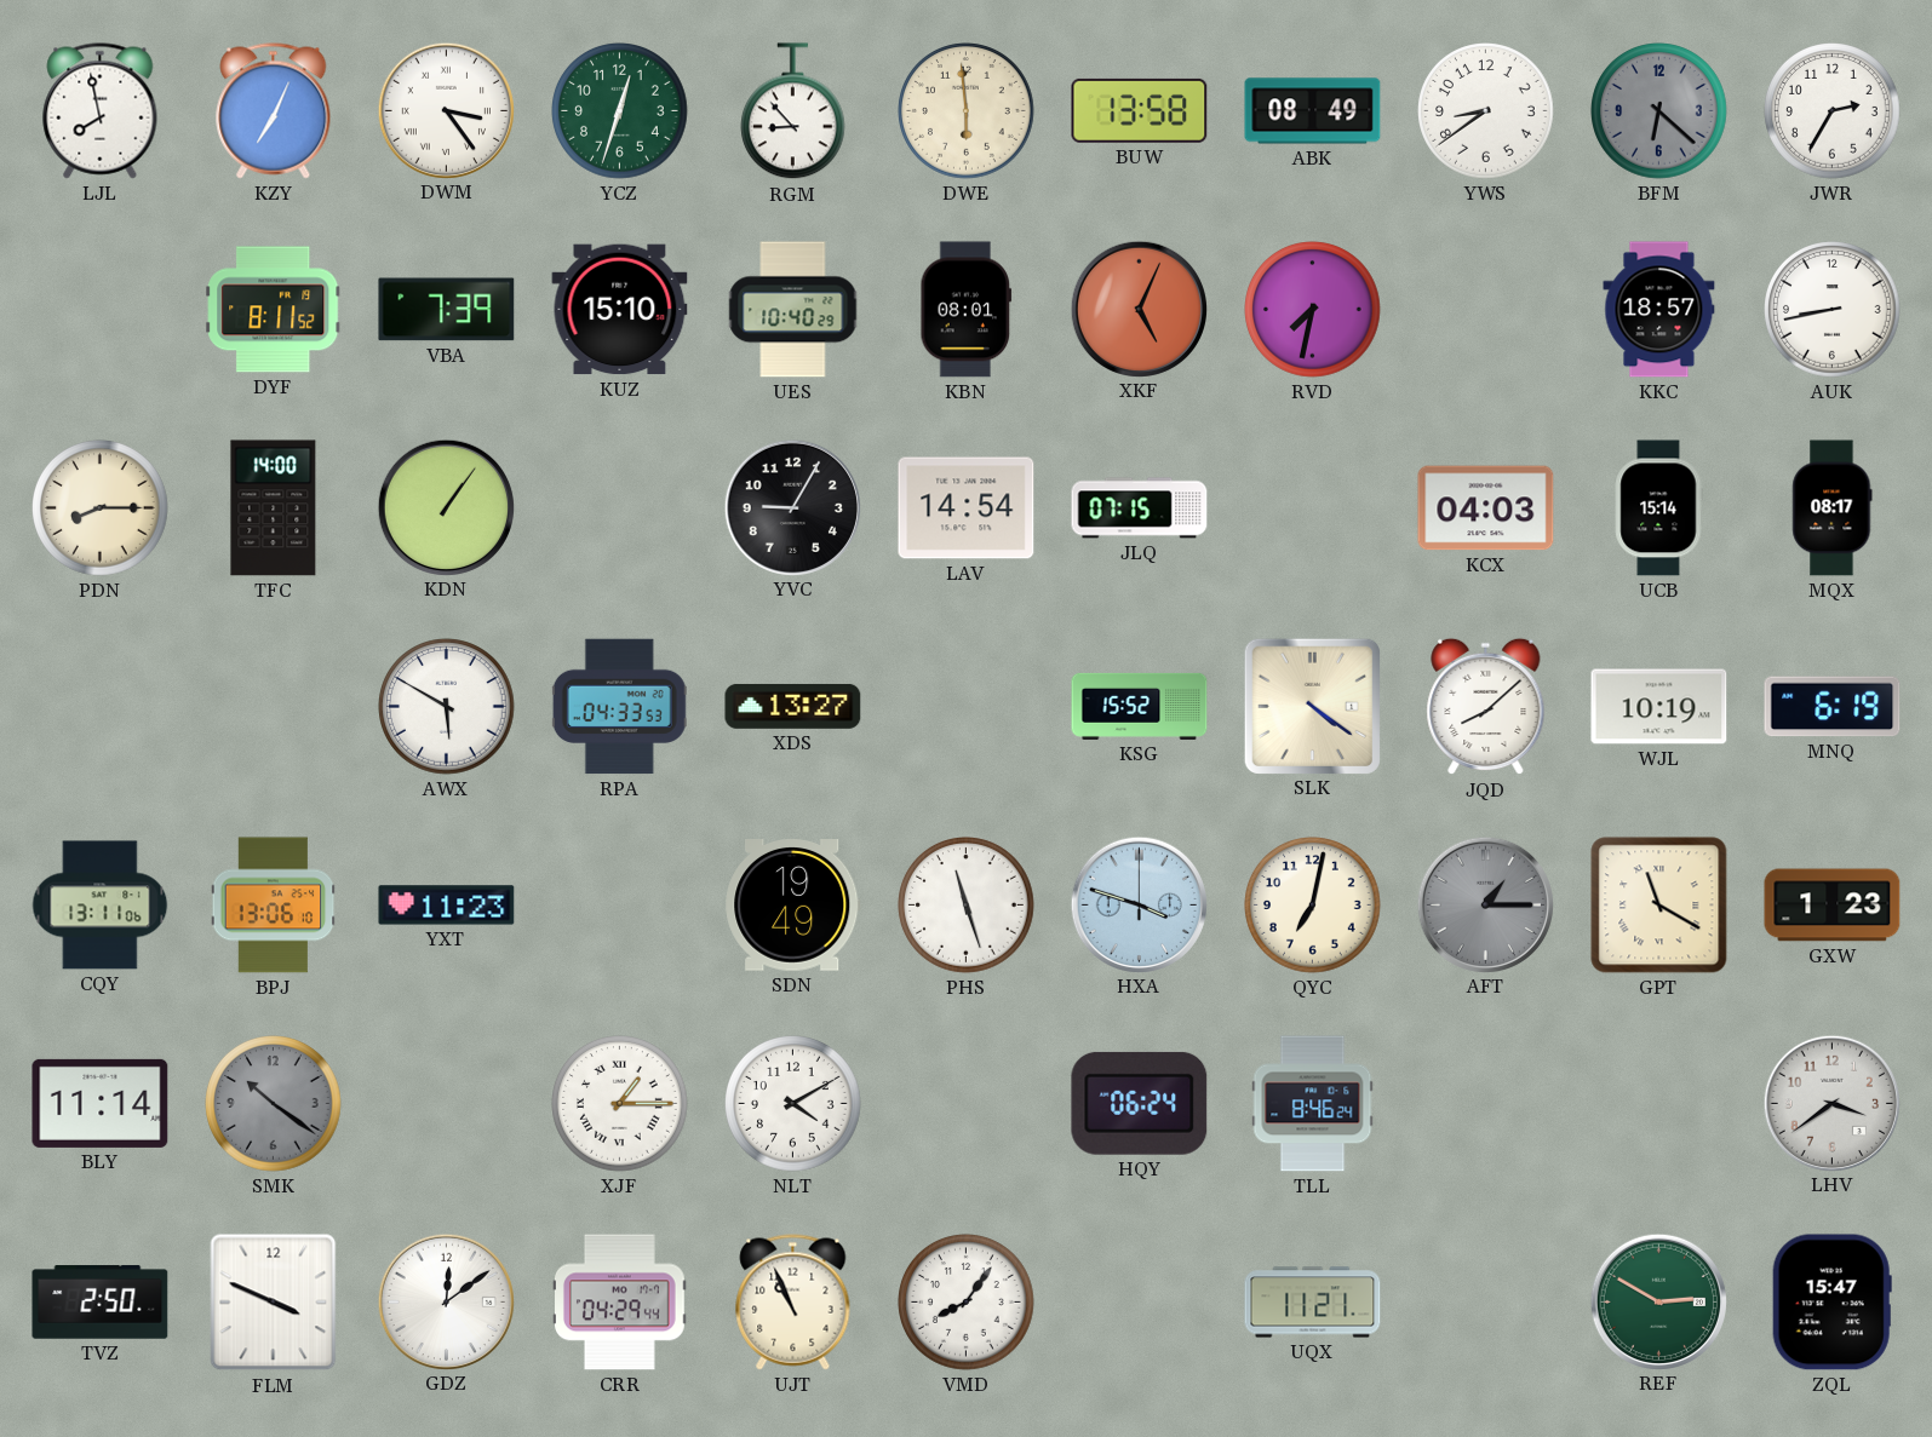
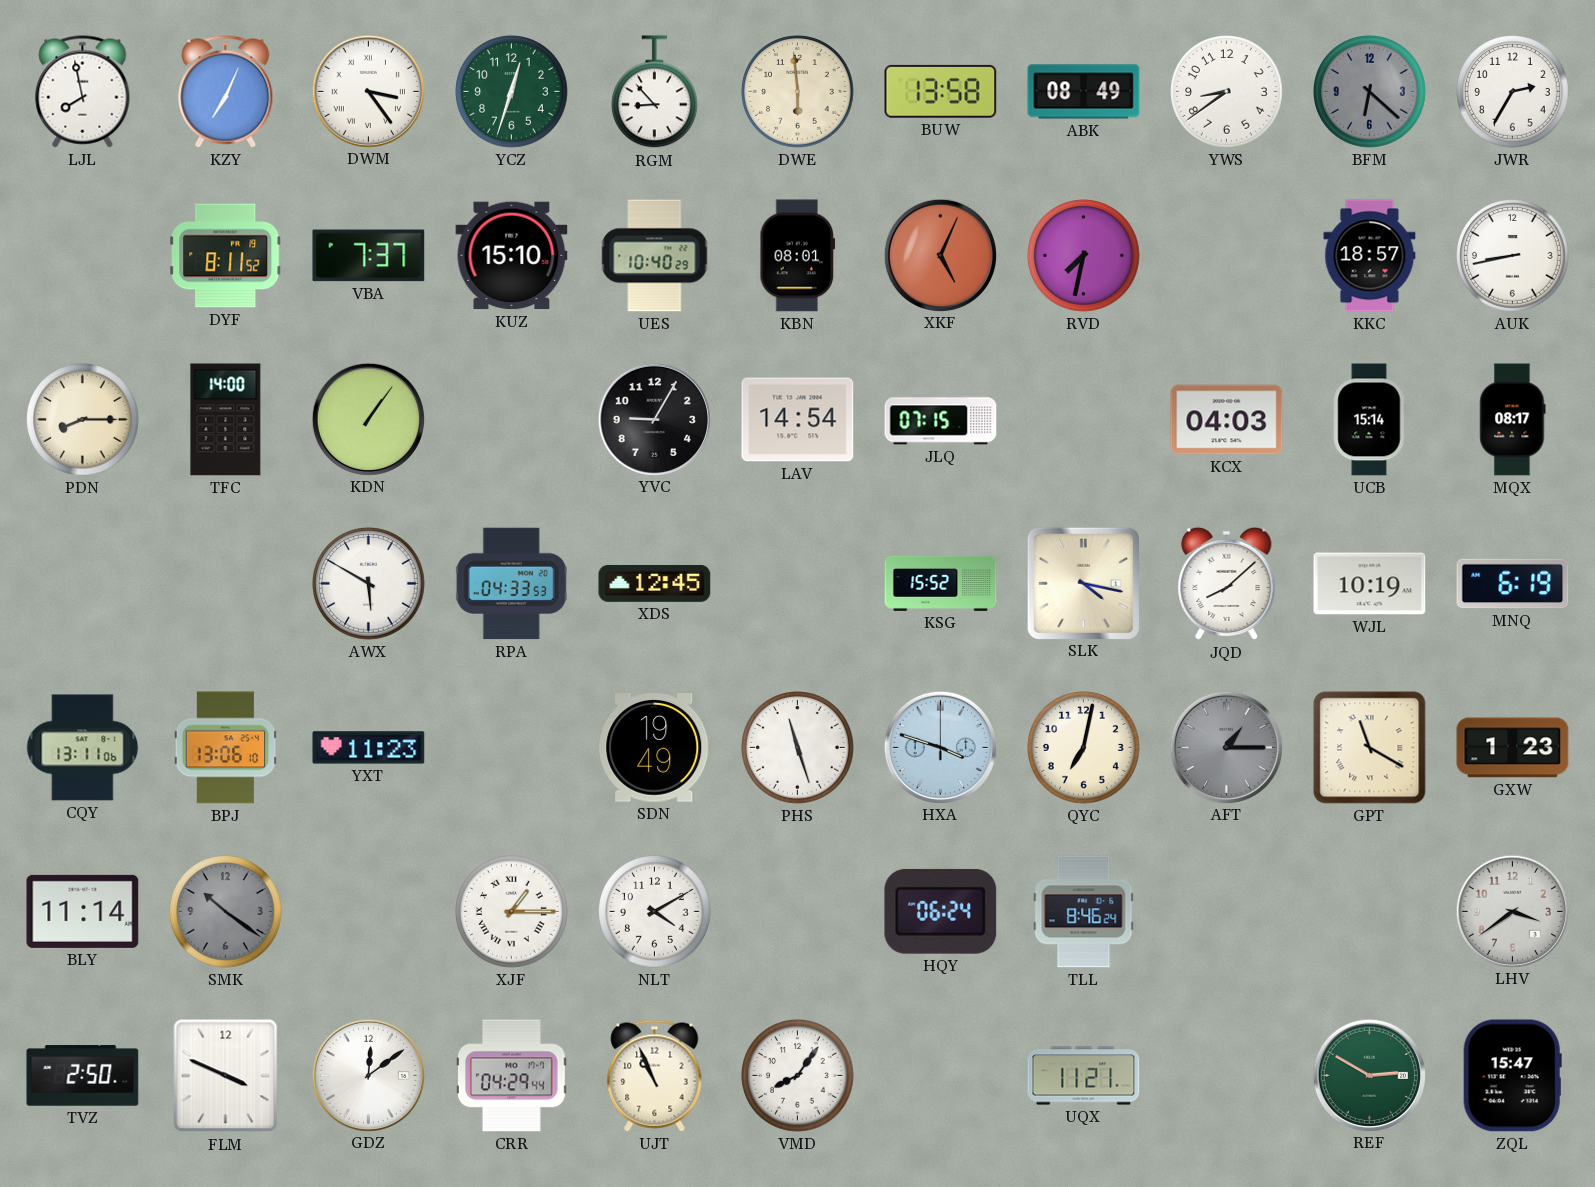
VBA: 7:39 -> 7:37 (369, 256)
XDS: 13:27 -> 12:45 (655, 583)
SLK: 4:21 -> 4:17 (1083, 583)
